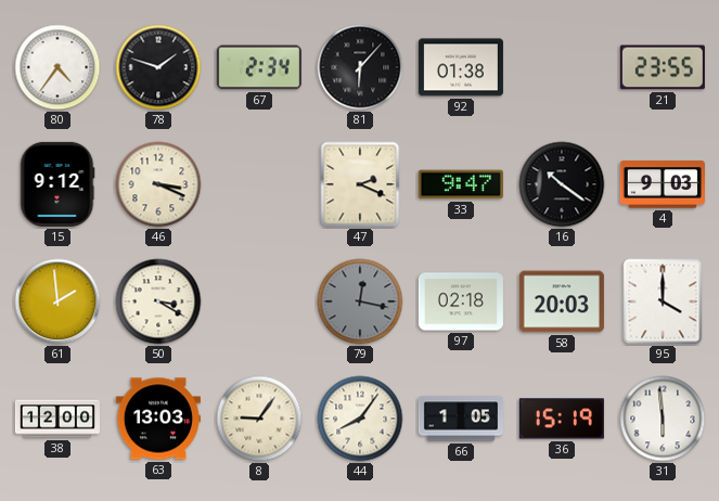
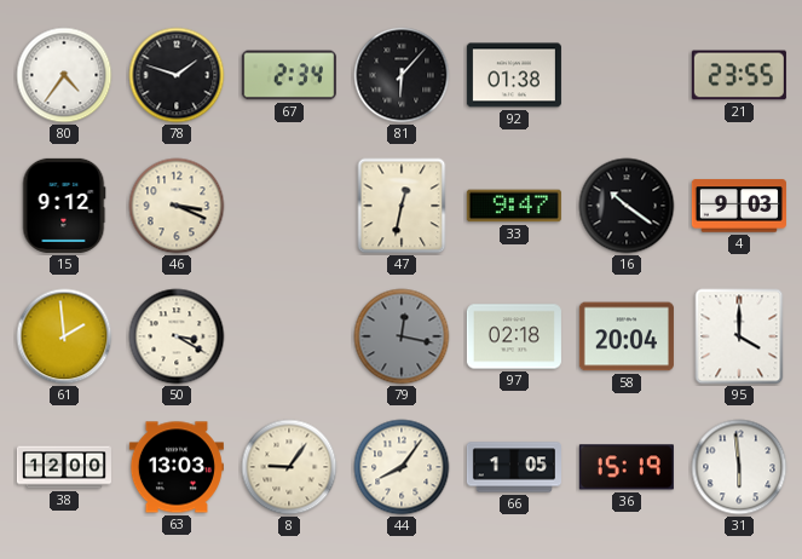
47: 2:19 -> 12:32 (402, 206)
58: 20:03 -> 20:04 (627, 336)
